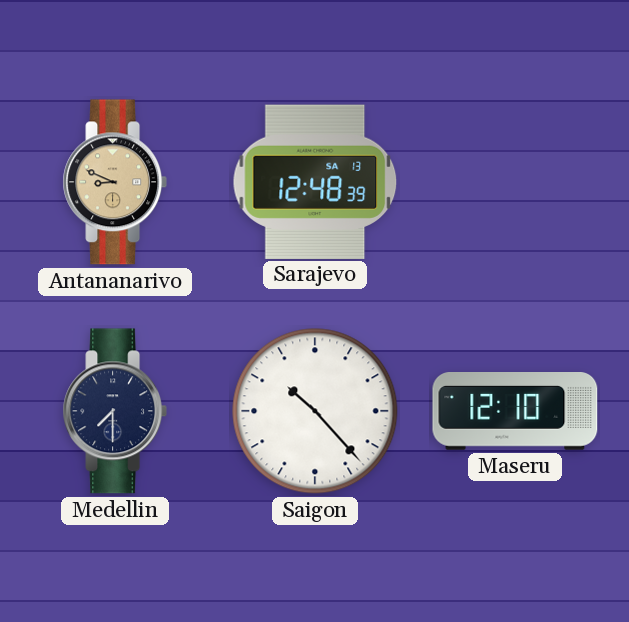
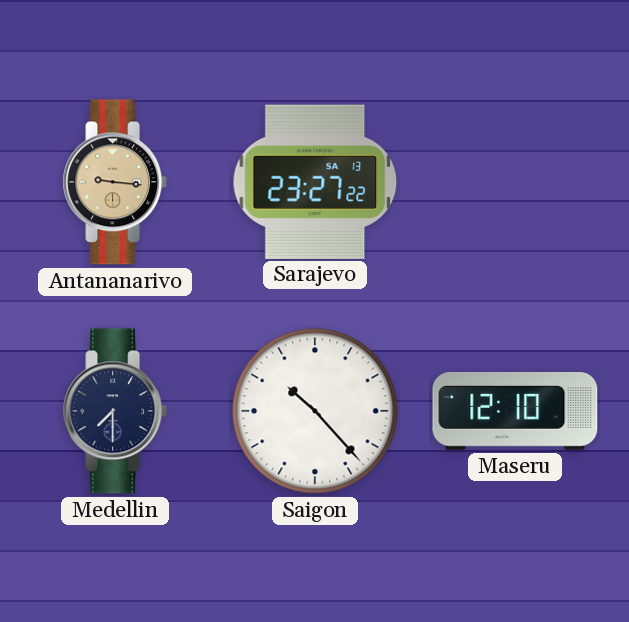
Antananarivo: 8:49 -> 9:16 (115, 182)
Sarajevo: 12:48 -> 23:27 (315, 181)
